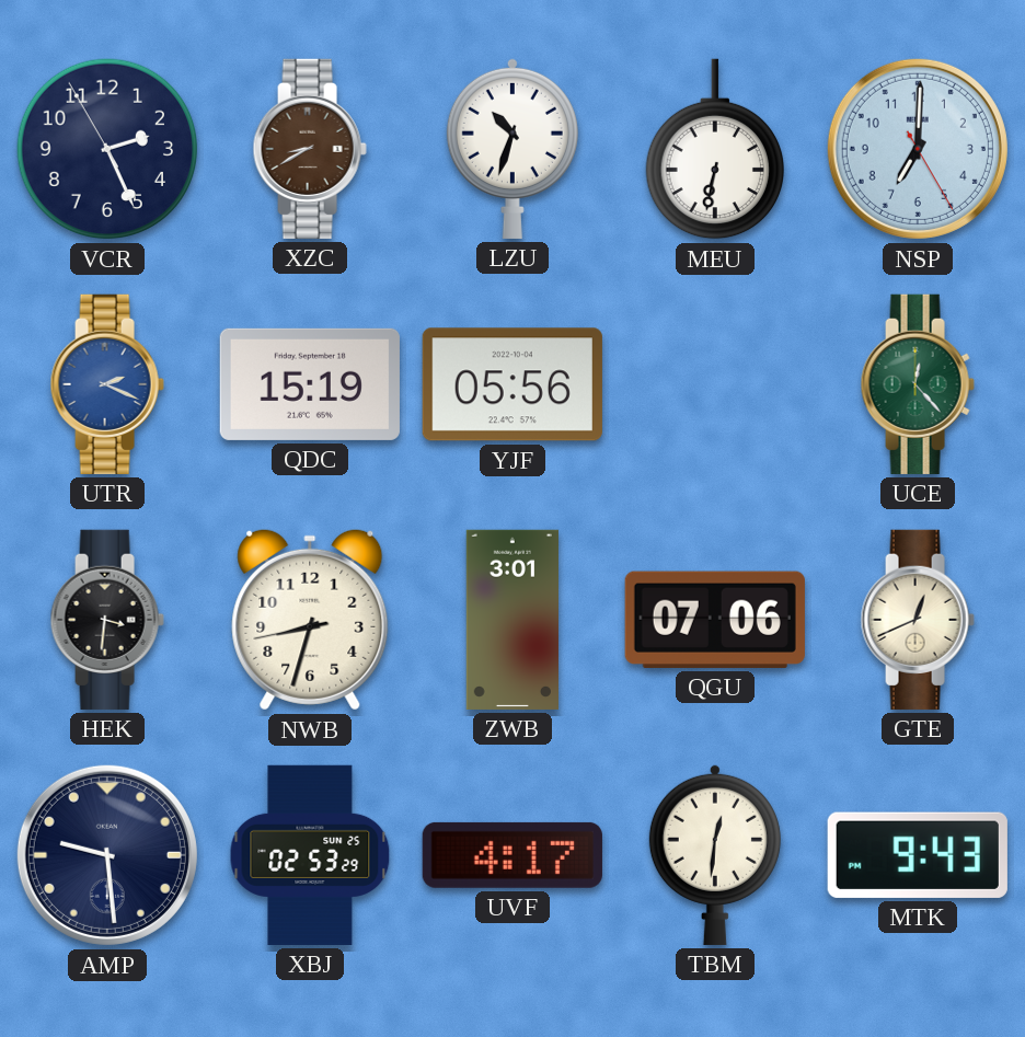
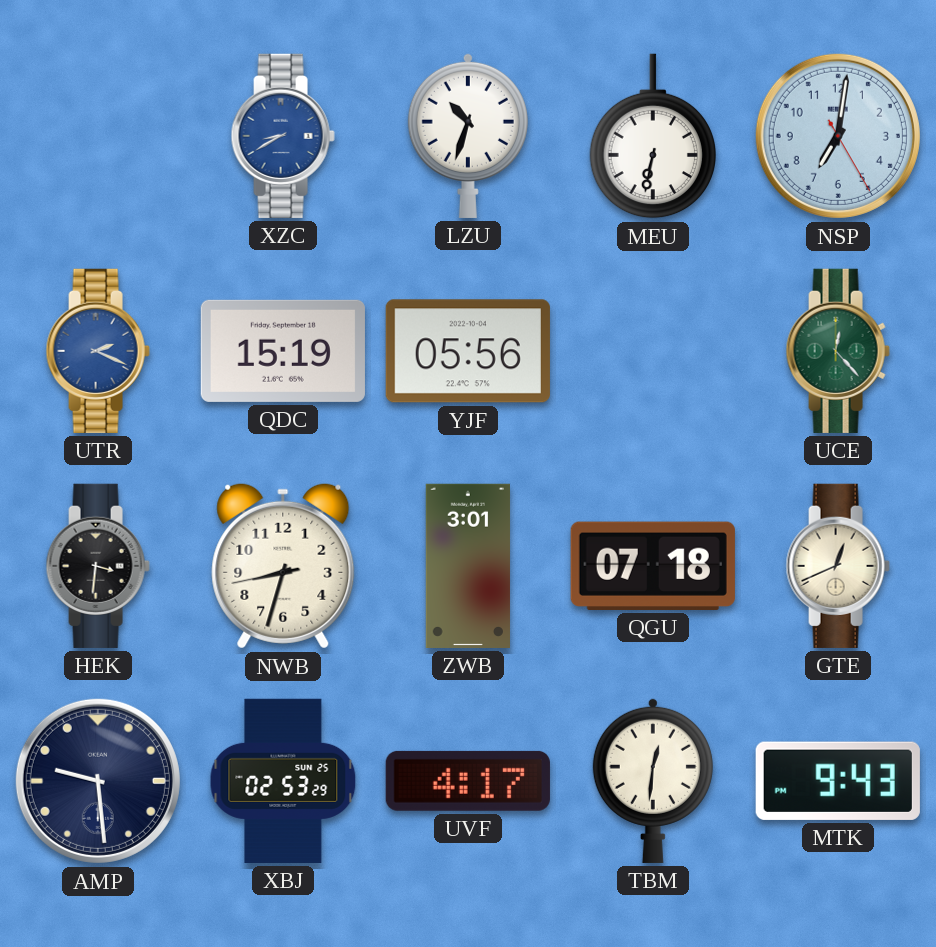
VCR: 2:25 -> none (107, 149)
XZC dial: brown -> blue (283, 136)
NSP: 7:00 -> 7:01 (838, 136)
QGU: 07:06 -> 07:18 (653, 566)
